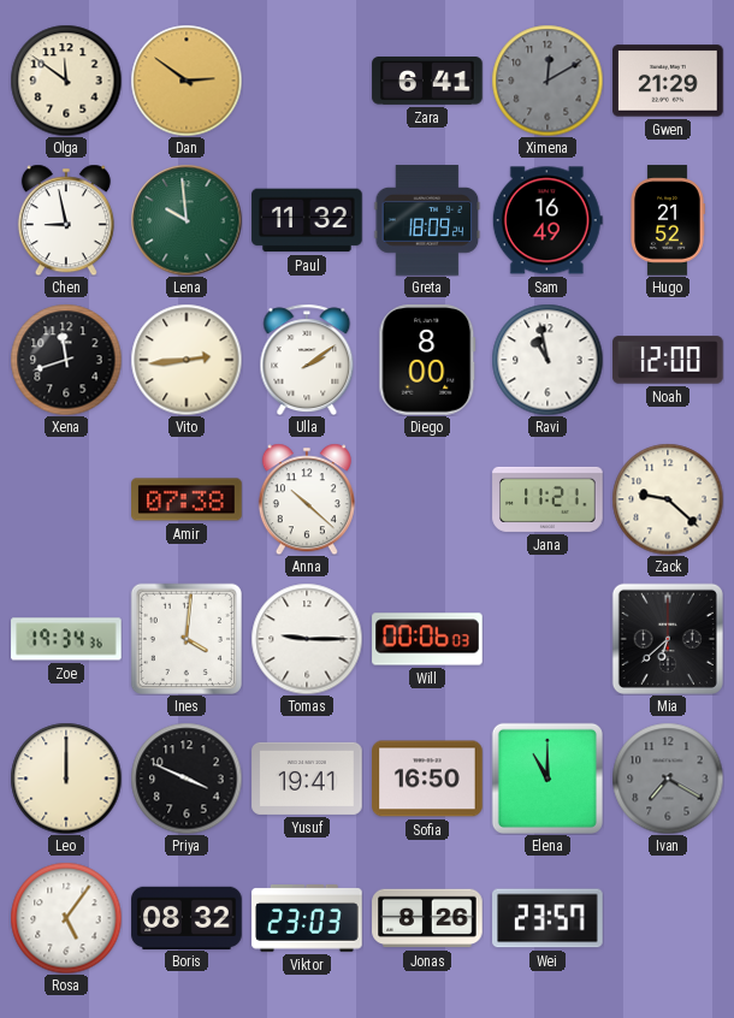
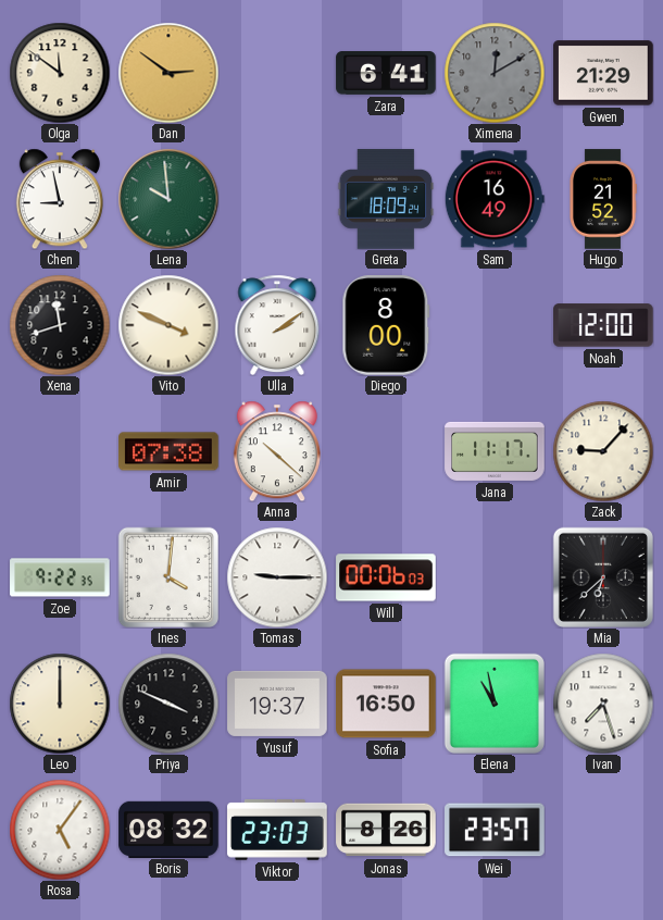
Paul: 11:32 -> none (307, 220)
Vito: 2:44 -> 3:49 (168, 325)
Ravi: 10:58 -> none (547, 360)
Jana: 11:21 -> 11:17 (495, 451)
Zack: 9:22 -> 9:07 (603, 451)
Zoe: 19:34 -> 9:22 (60, 577)
Yusuf: 19:41 -> 19:37 (277, 704)
Elena: 11:00 -> 10:58 (495, 704)
Ivan: 7:20 -> 7:27 (603, 704)
Ivan dial: grey -> white (603, 704)
